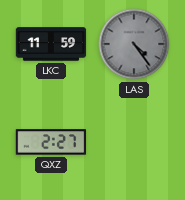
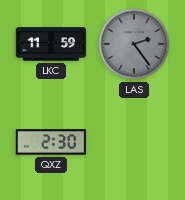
LAS: 4:24 -> 2:24 (134, 44)
QXZ: 2:27 -> 2:30 (51, 142)
